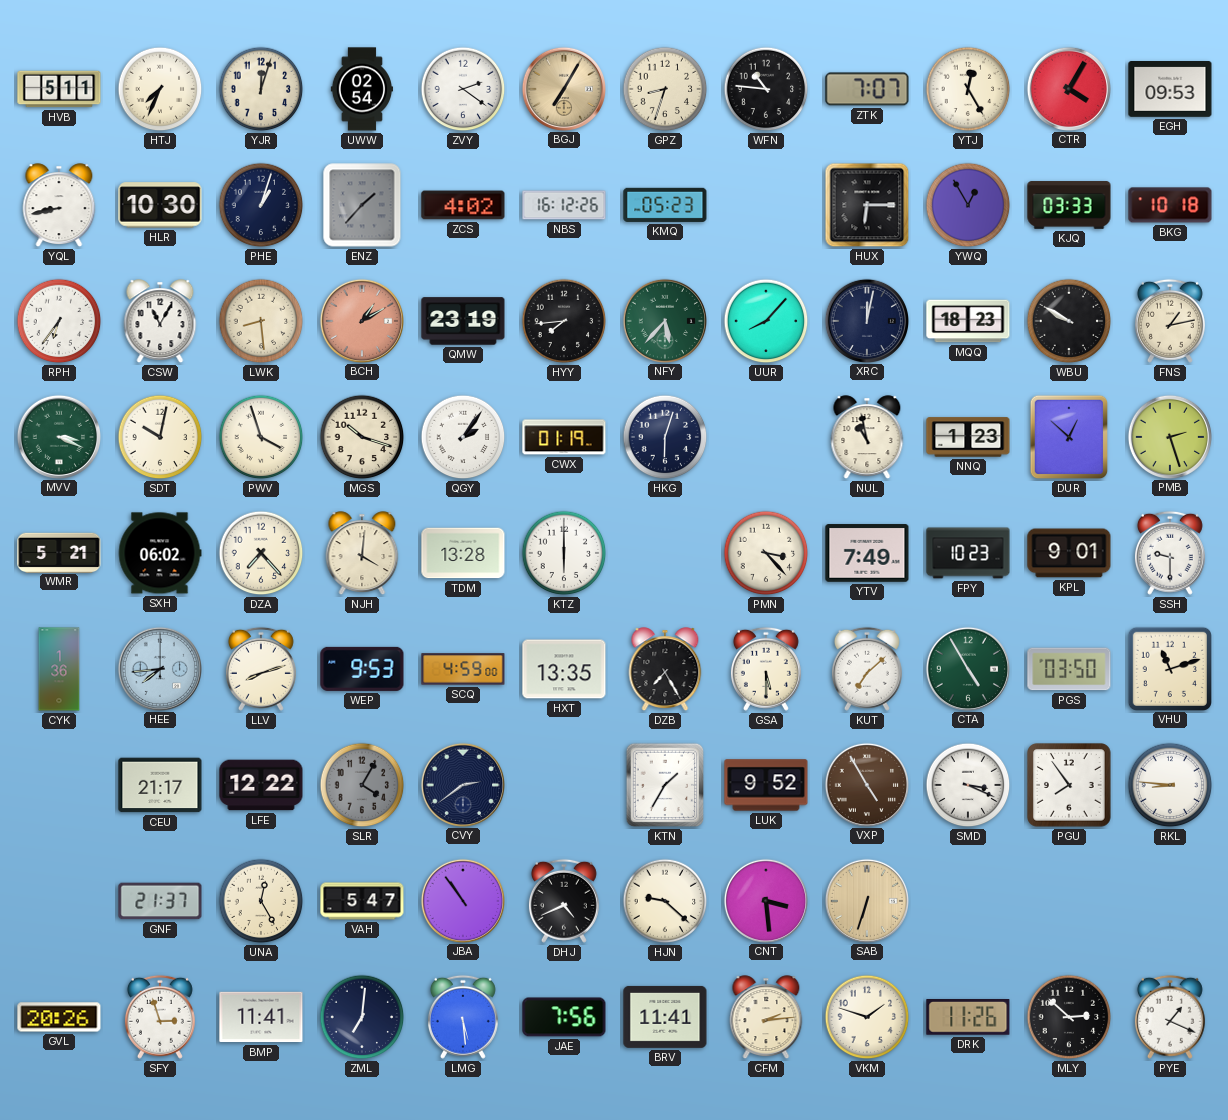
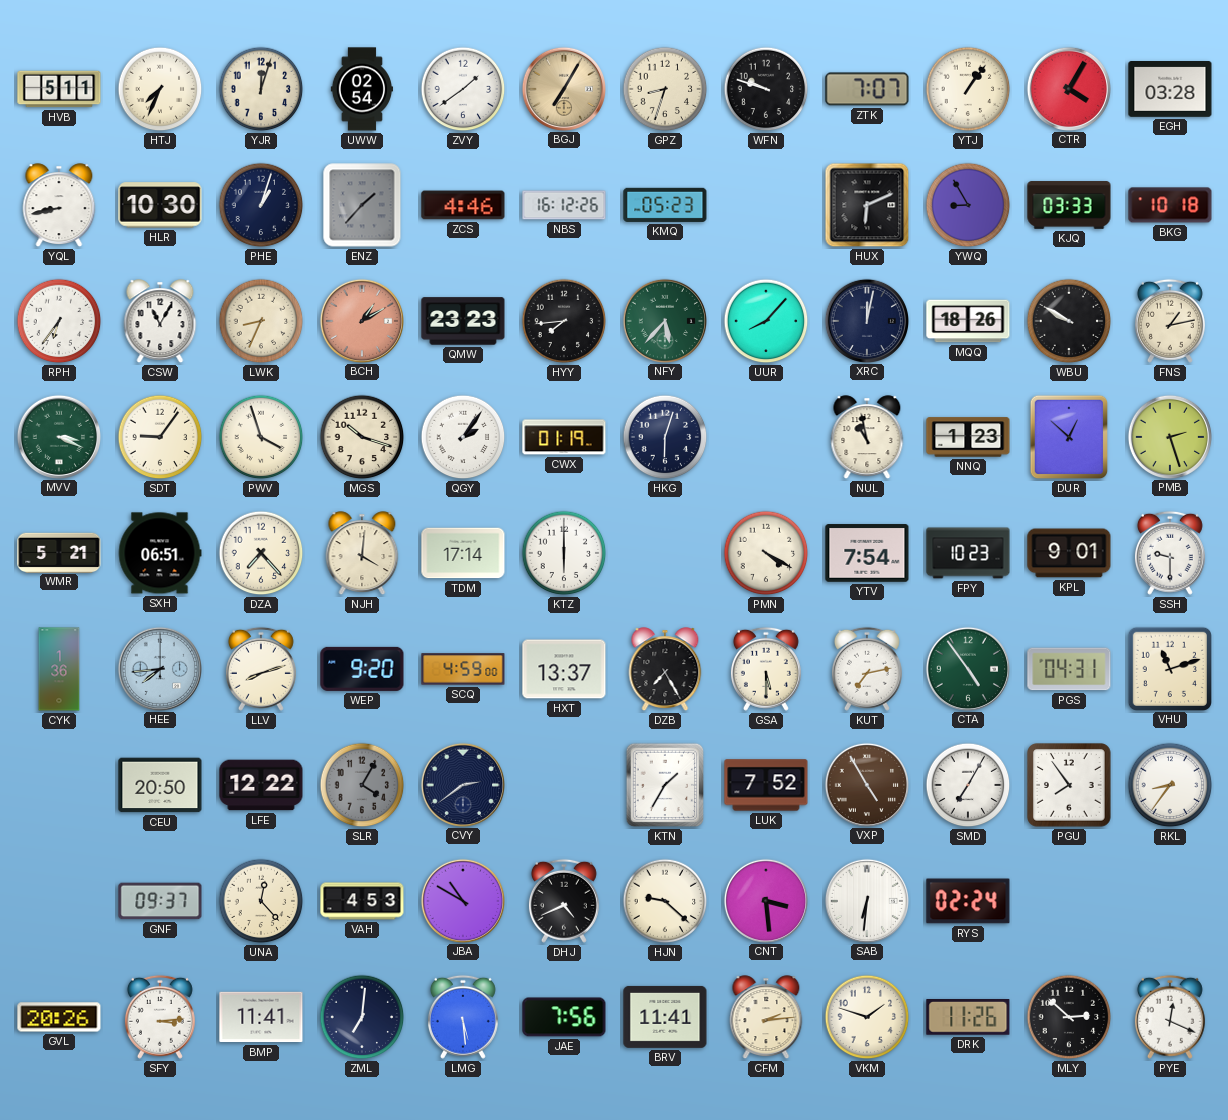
ZVY: 2:21 -> 1:39 (463, 89)
WFN: 10:46 -> 9:48 (766, 89)
YTJ: 12:25 -> 1:06 (968, 89)
EGH: 09:53 -> 03:28 (1170, 90)
ZCS: 4:02 -> 4:46 (463, 205)
HUX: 6:15 -> 6:11 (867, 205)
YWQ: 12:55 -> 8:55 (968, 205)
LWK: 8:29 -> 8:34 (261, 321)
QMW: 23:19 -> 23:23 (463, 321)
MQQ: 18:23 -> 18:26 (968, 321)
SDT: 10:02 -> 9:06 (160, 437)
SXH: 06:02 -> 06:51 (160, 553)
TDM: 13:28 -> 17:14 (463, 553)
PMN: 3:23 -> 4:20 (766, 553)
YTV: 7:49 -> 7:54 (867, 553)
WEP: 9:53 -> 9:20 (362, 669)
HXT: 13:35 -> 13:37 (564, 669)
KUT: 7:08 -> 7:13 (867, 669)
CTA: 4:55 -> 4:54 (967, 668)
PGS: 03:50 -> 04:31 (1069, 669)
CEU: 21:17 -> 20:50 (160, 785)
LUK: 9:52 -> 7:52 (766, 785)
SMD: 3:19 -> 7:05 (968, 785)
RKL: 8:46 -> 8:36 (1170, 785)
GNF: 21:37 -> 09:37 (160, 901)
UNA: 12:25 -> 12:23 (261, 901)
VAH: 5:47 -> 4:53 (362, 901)
JBA: 10:54 -> 10:50 (462, 900)
SAB: 6:33 -> 6:31 (866, 900)
SAB dial: champagne -> white (866, 900)
RYS: none -> 02:24 (968, 901)
SFY: 2:57 -> 3:14 (160, 1017)
PYE: 1:19 -> 12:19 (1170, 1017)
